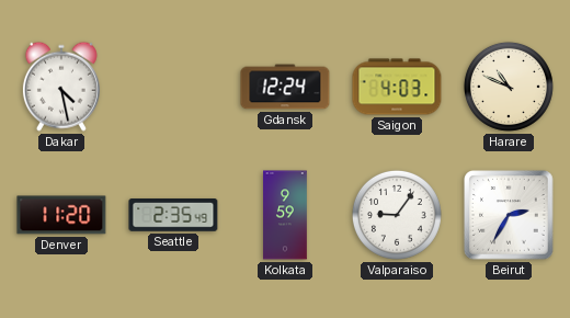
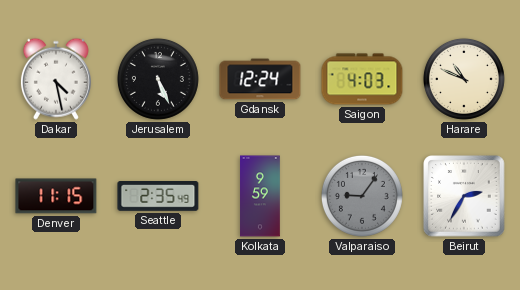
Jerusalem: none -> 5:26 (158, 79)
Denver: 11:20 -> 11:15 (56, 196)
Valparaiso dial: white -> grey (362, 196)
